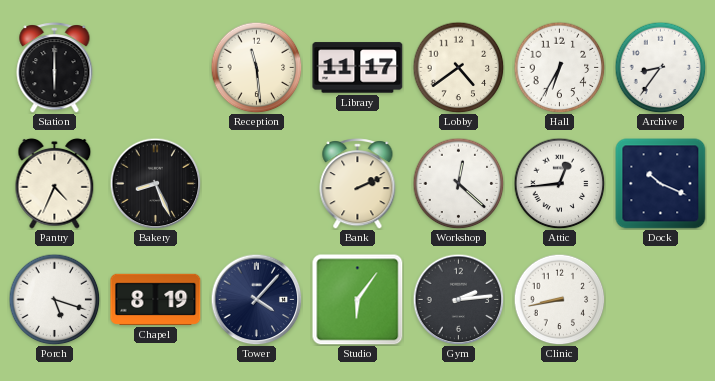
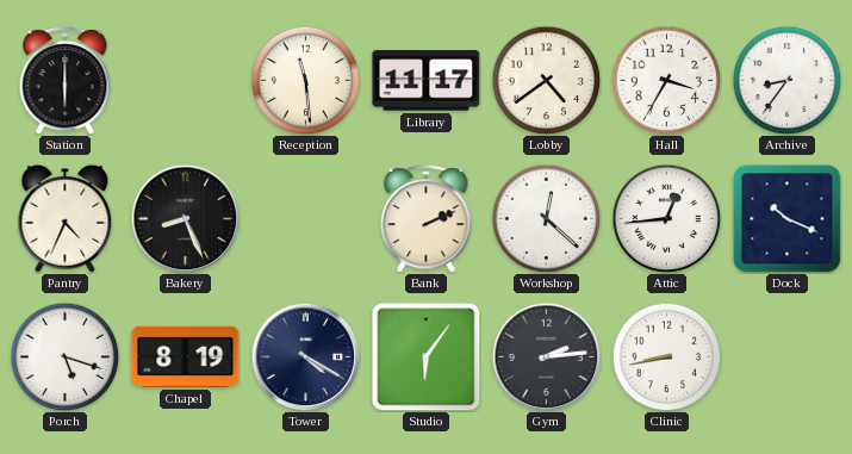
Hall: 6:35 -> 3:35 (666, 80)
Tower: 4:07 -> 4:20 (305, 356)
